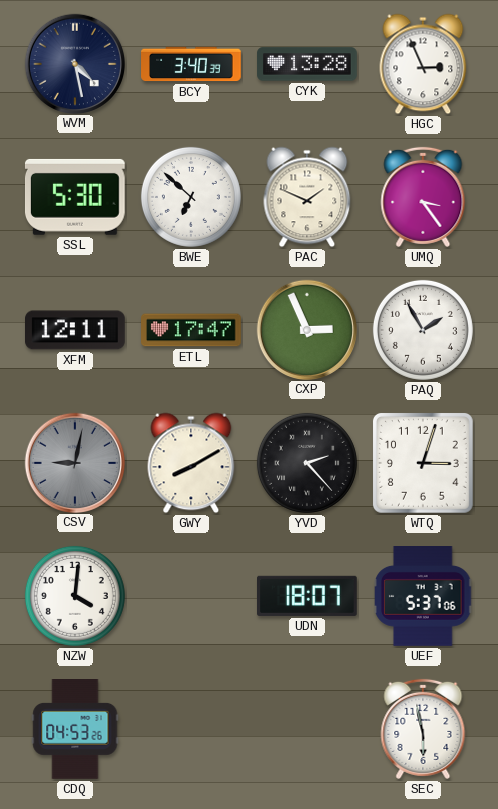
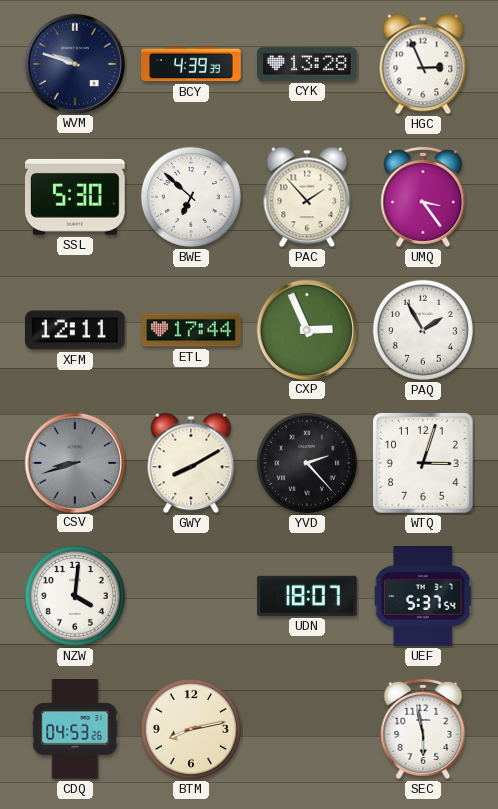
WVM: 4:28 -> 9:48 (74, 63)
BCY: 3:40 -> 4:39 (191, 64)
PAC: 1:49 -> 1:53 (307, 197)
ETL: 17:47 -> 17:44 (191, 330)
CSV: 9:02 -> 8:42 (74, 462)
UEF: 5:37:06 -> 5:37:54 (424, 597)
BTM: none -> 8:13 (191, 729)
